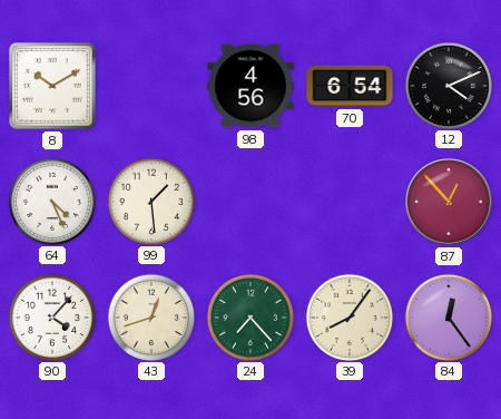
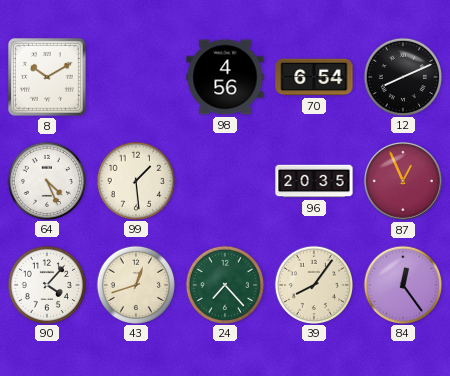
12: 4:11 -> 8:11 (402, 76)
96: none -> 20:35 (314, 181)
87: 12:53 -> 12:56 (403, 181)
